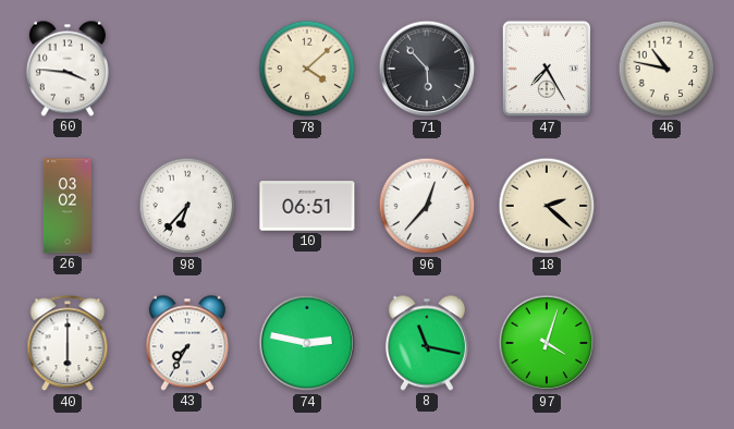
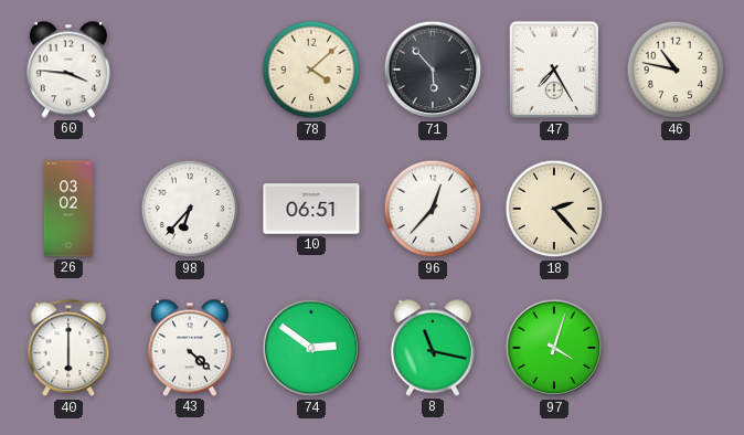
18: 2:22 -> 2:23 (554, 209)
43: 7:35 -> 4:22 (190, 348)
74: 2:47 -> 2:51 (311, 348)
